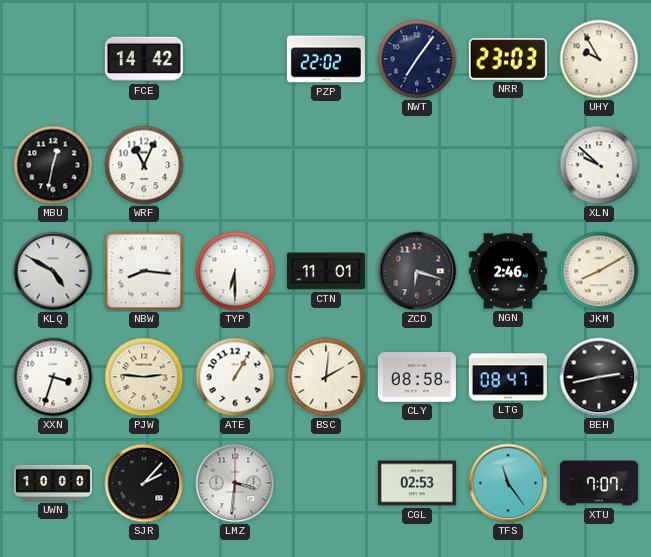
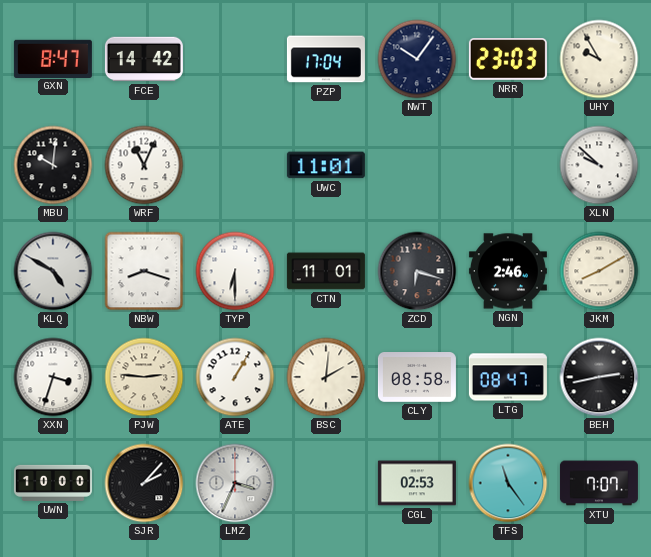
GXN: none -> 8:47 (53, 58)
PZP: 22:02 -> 17:04 (326, 59)
NWT: 7:06 -> 10:06 (417, 59)
MBU: 12:32 -> 10:01 (53, 165)
UWC: none -> 11:01 (326, 165)
NBW: 8:16 -> 8:18 (144, 271)
LMZ: 3:31 -> 3:34 (235, 483)
